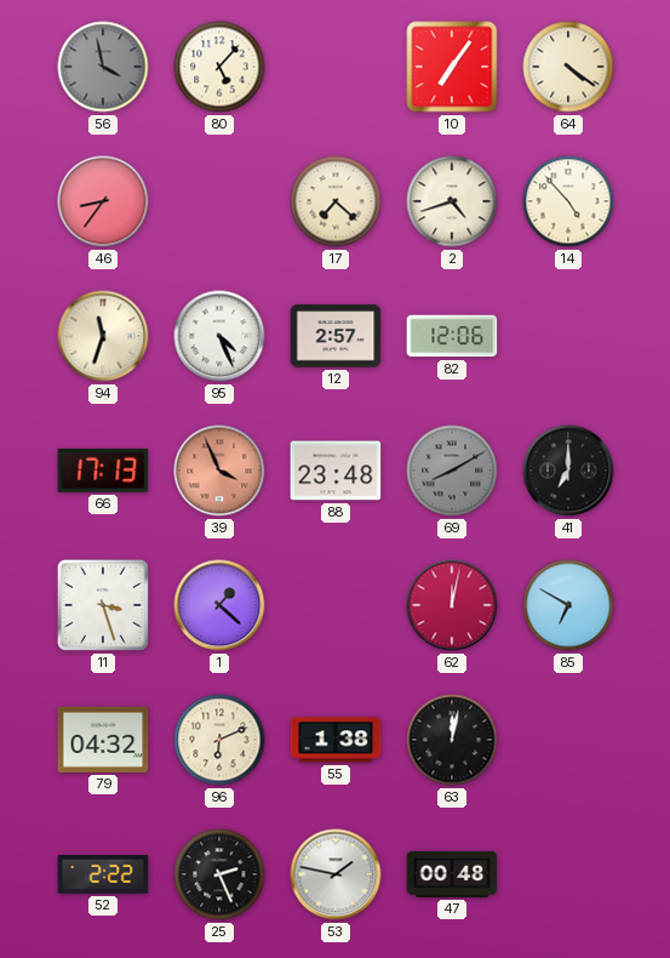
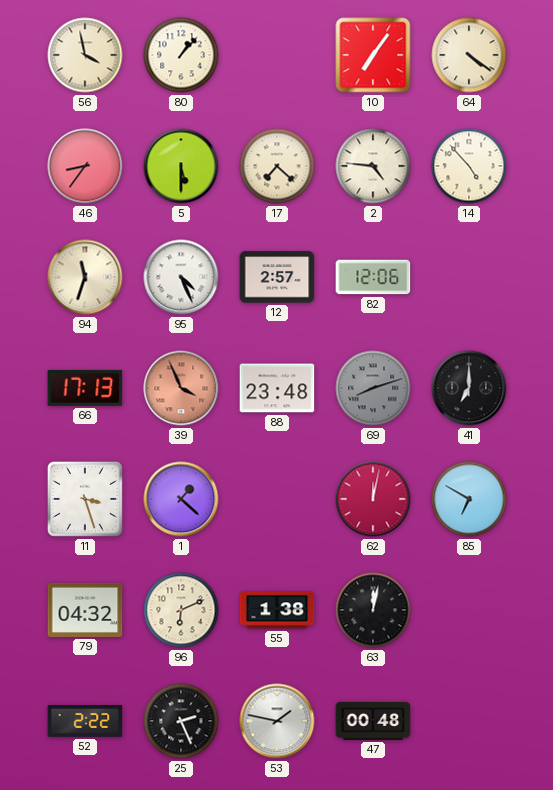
56 dial: grey -> cream (85, 55)
80: 5:07 -> 1:07 (181, 55)
5: none -> 5:30 (181, 166)
2: 4:42 -> 4:46 (373, 166)
69: 8:10 -> 8:12 (373, 388)
